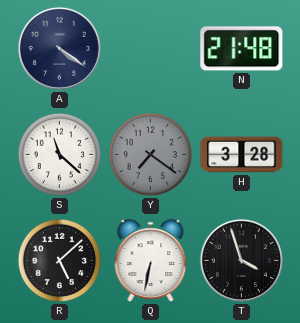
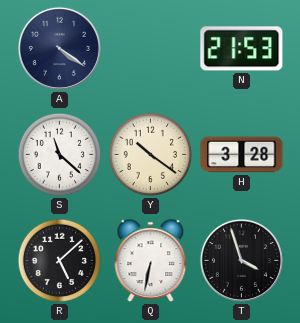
N: 21:48 -> 21:53 (242, 49)
Y: 7:21 -> 10:21 (151, 155)
Y dial: grey -> cream (151, 155)
